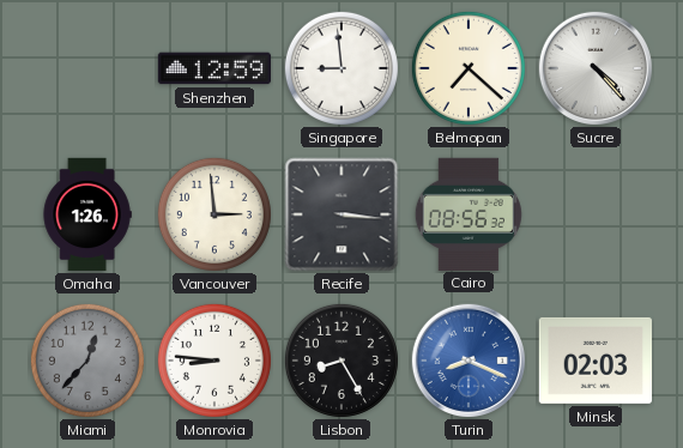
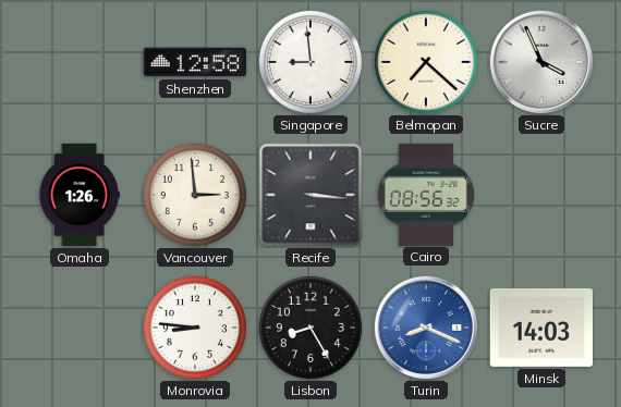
Shenzhen: 12:59 -> 12:58 (194, 62)
Sucre: 4:23 -> 3:56 (540, 61)
Miami: 12:37 -> none (87, 361)
Minsk: 02:03 -> 14:03 (540, 328)
